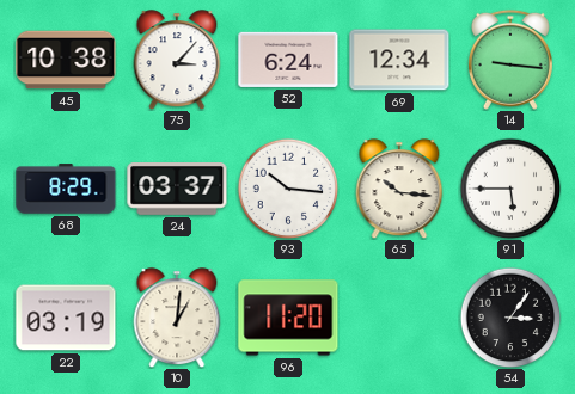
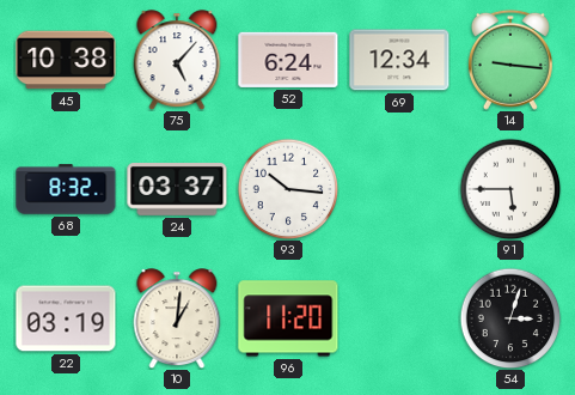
75: 3:07 -> 5:07 (177, 60)
68: 8:29 -> 8:32 (66, 189)
65: 10:16 -> none (399, 189)
54: 3:06 -> 3:03 (510, 318)
